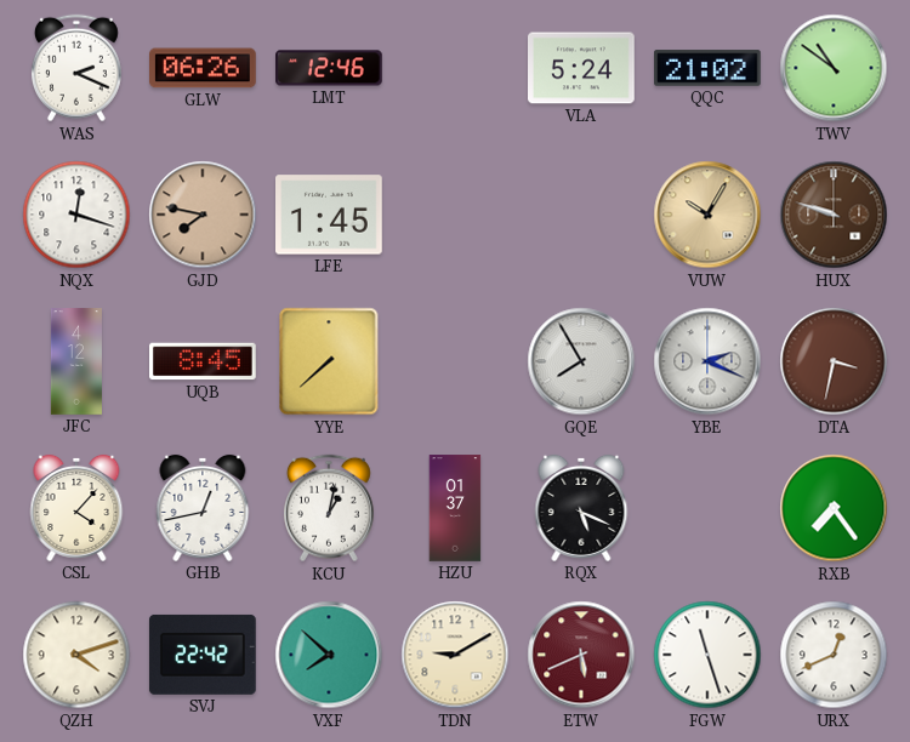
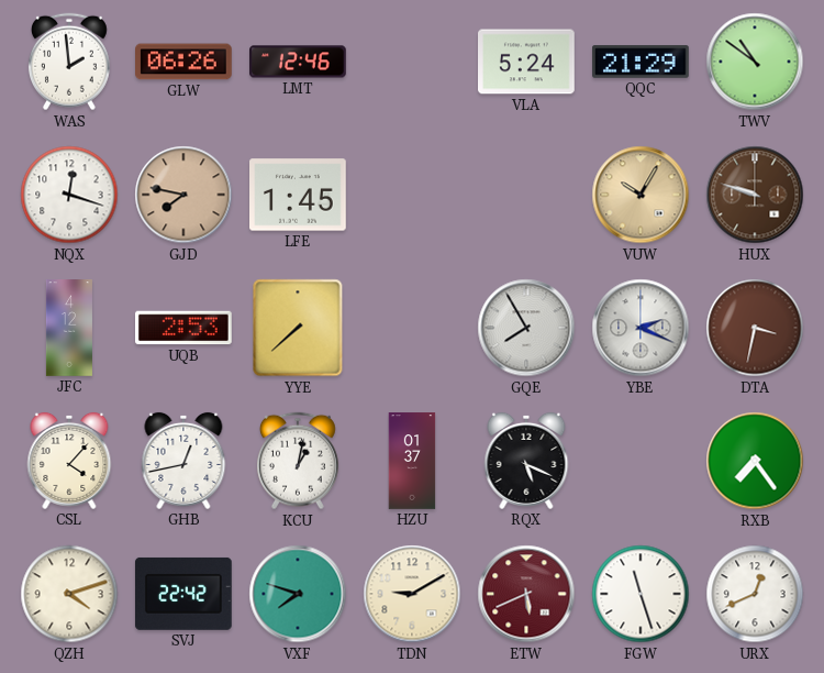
WAS: 2:19 -> 1:59 (69, 62)
QQC: 21:02 -> 21:29 (642, 62)
UQB: 8:45 -> 2:53 (185, 328)
VXF: 7:52 -> 7:48 (298, 594)
